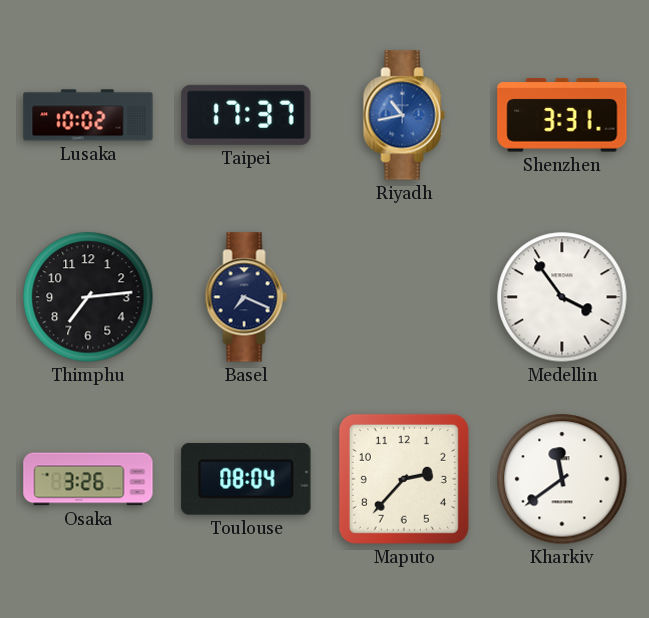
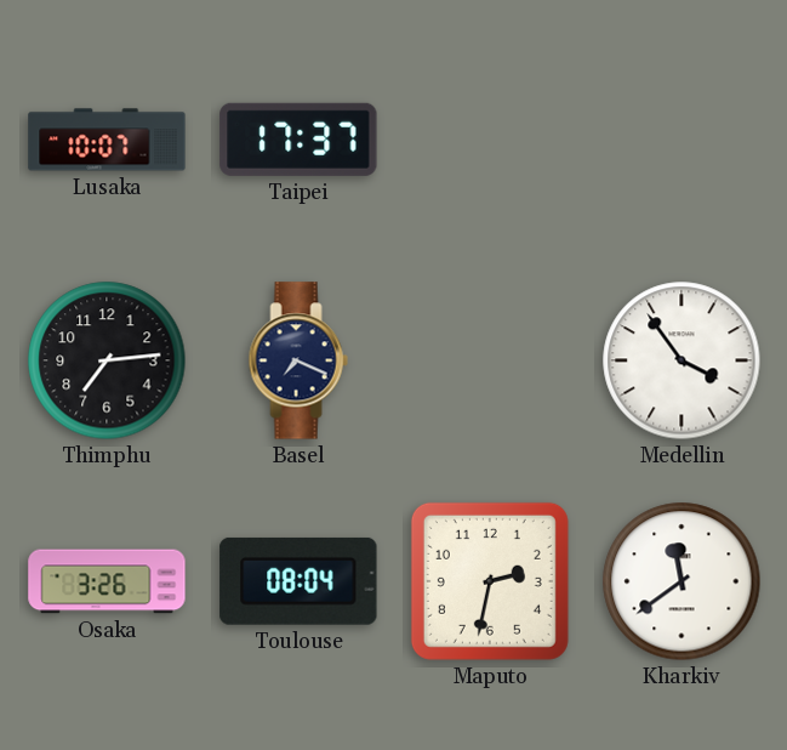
Lusaka: 10:02 -> 10:07 (107, 140)
Riyadh: 10:43 -> none (404, 115)
Shenzhen: 3:31 -> none (562, 115)
Maputo: 2:37 -> 2:32 (490, 581)
